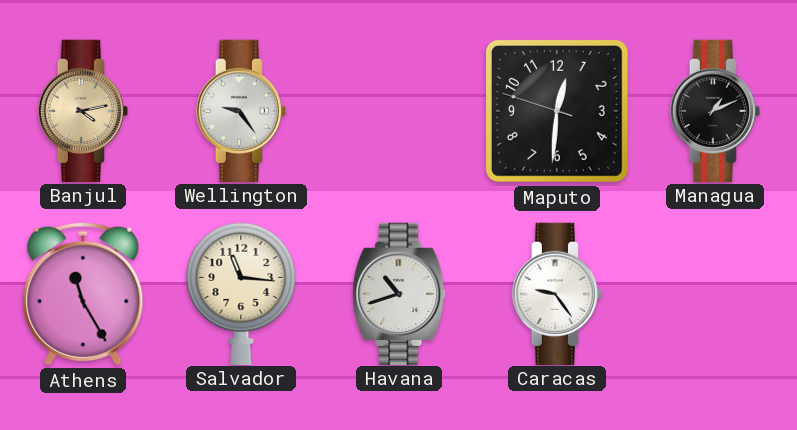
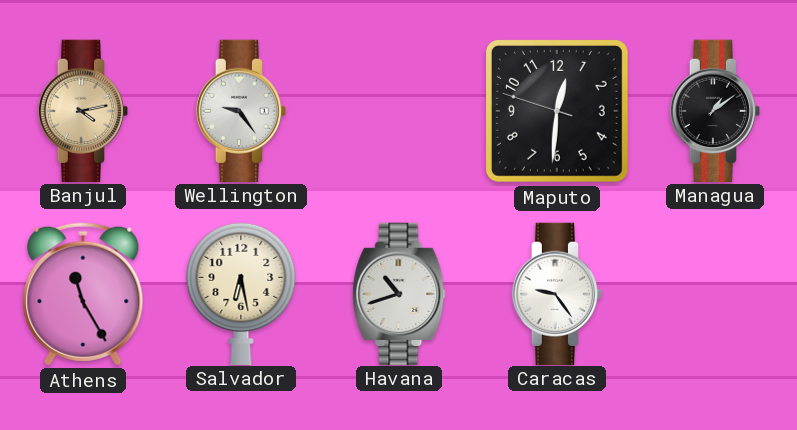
Managua: 1:11 -> 1:09 (714, 110)
Salvador: 11:16 -> 6:28 (241, 293)
